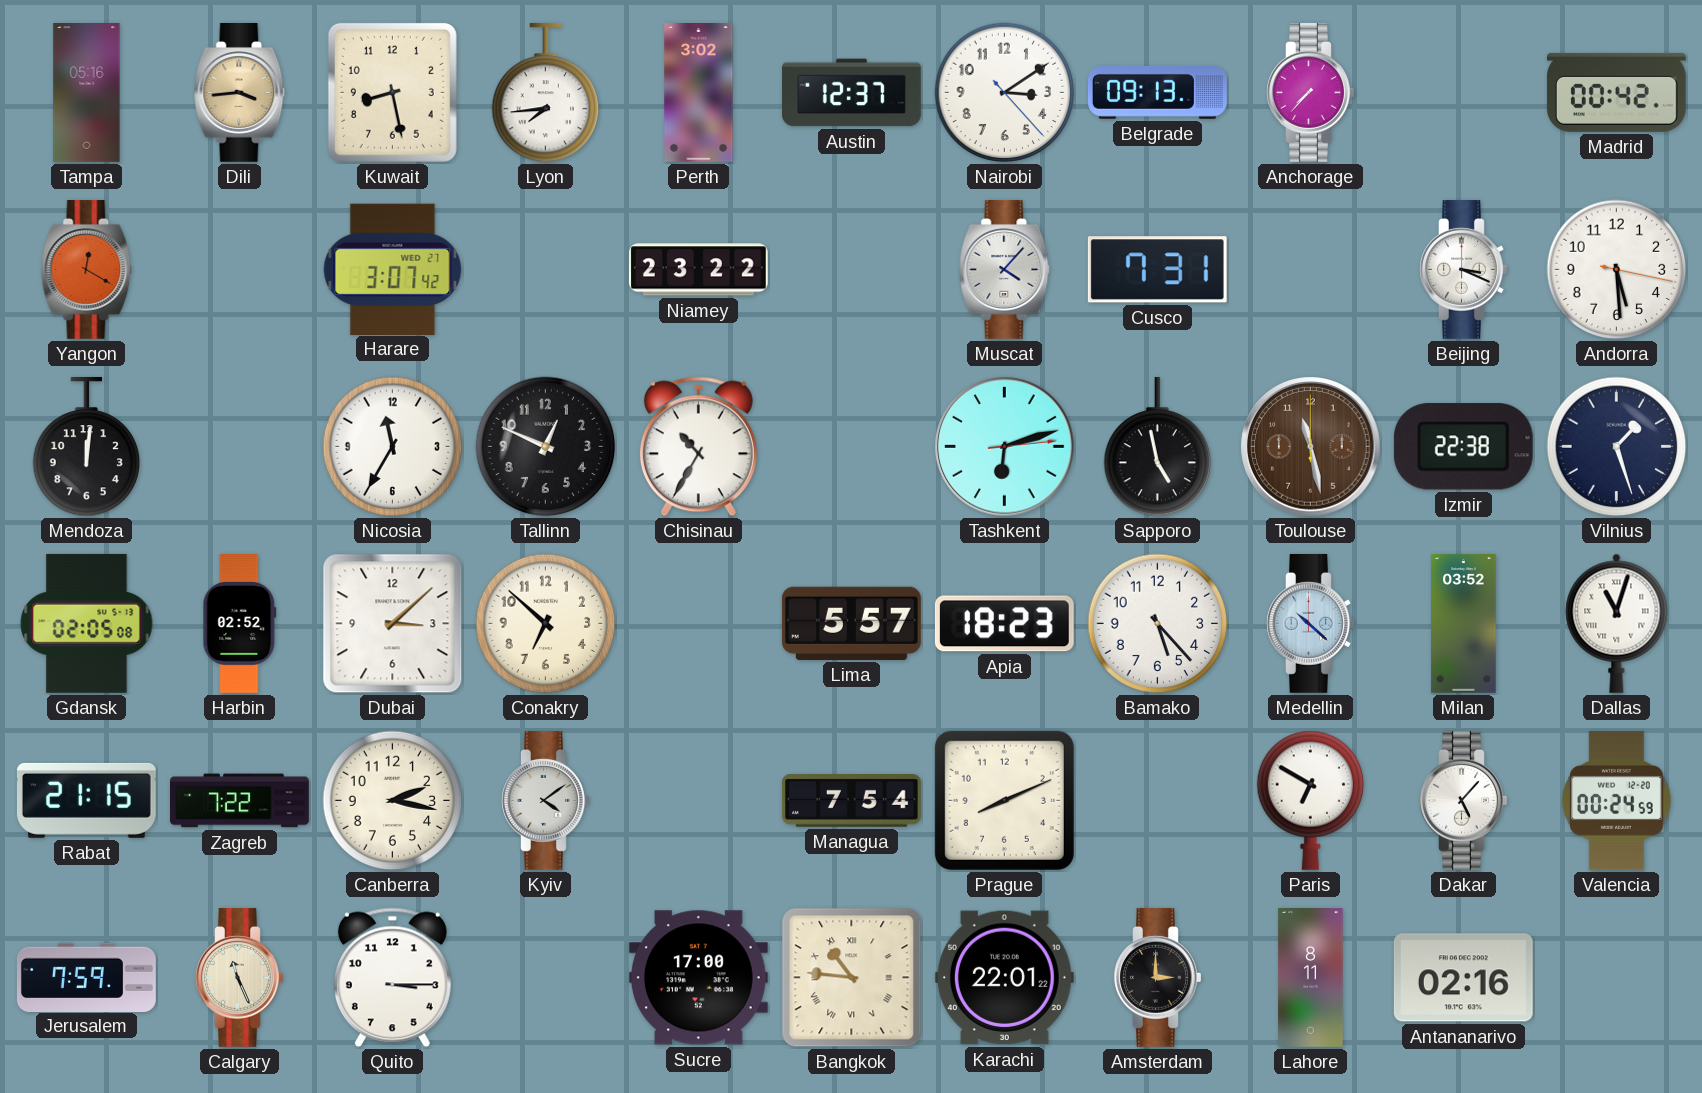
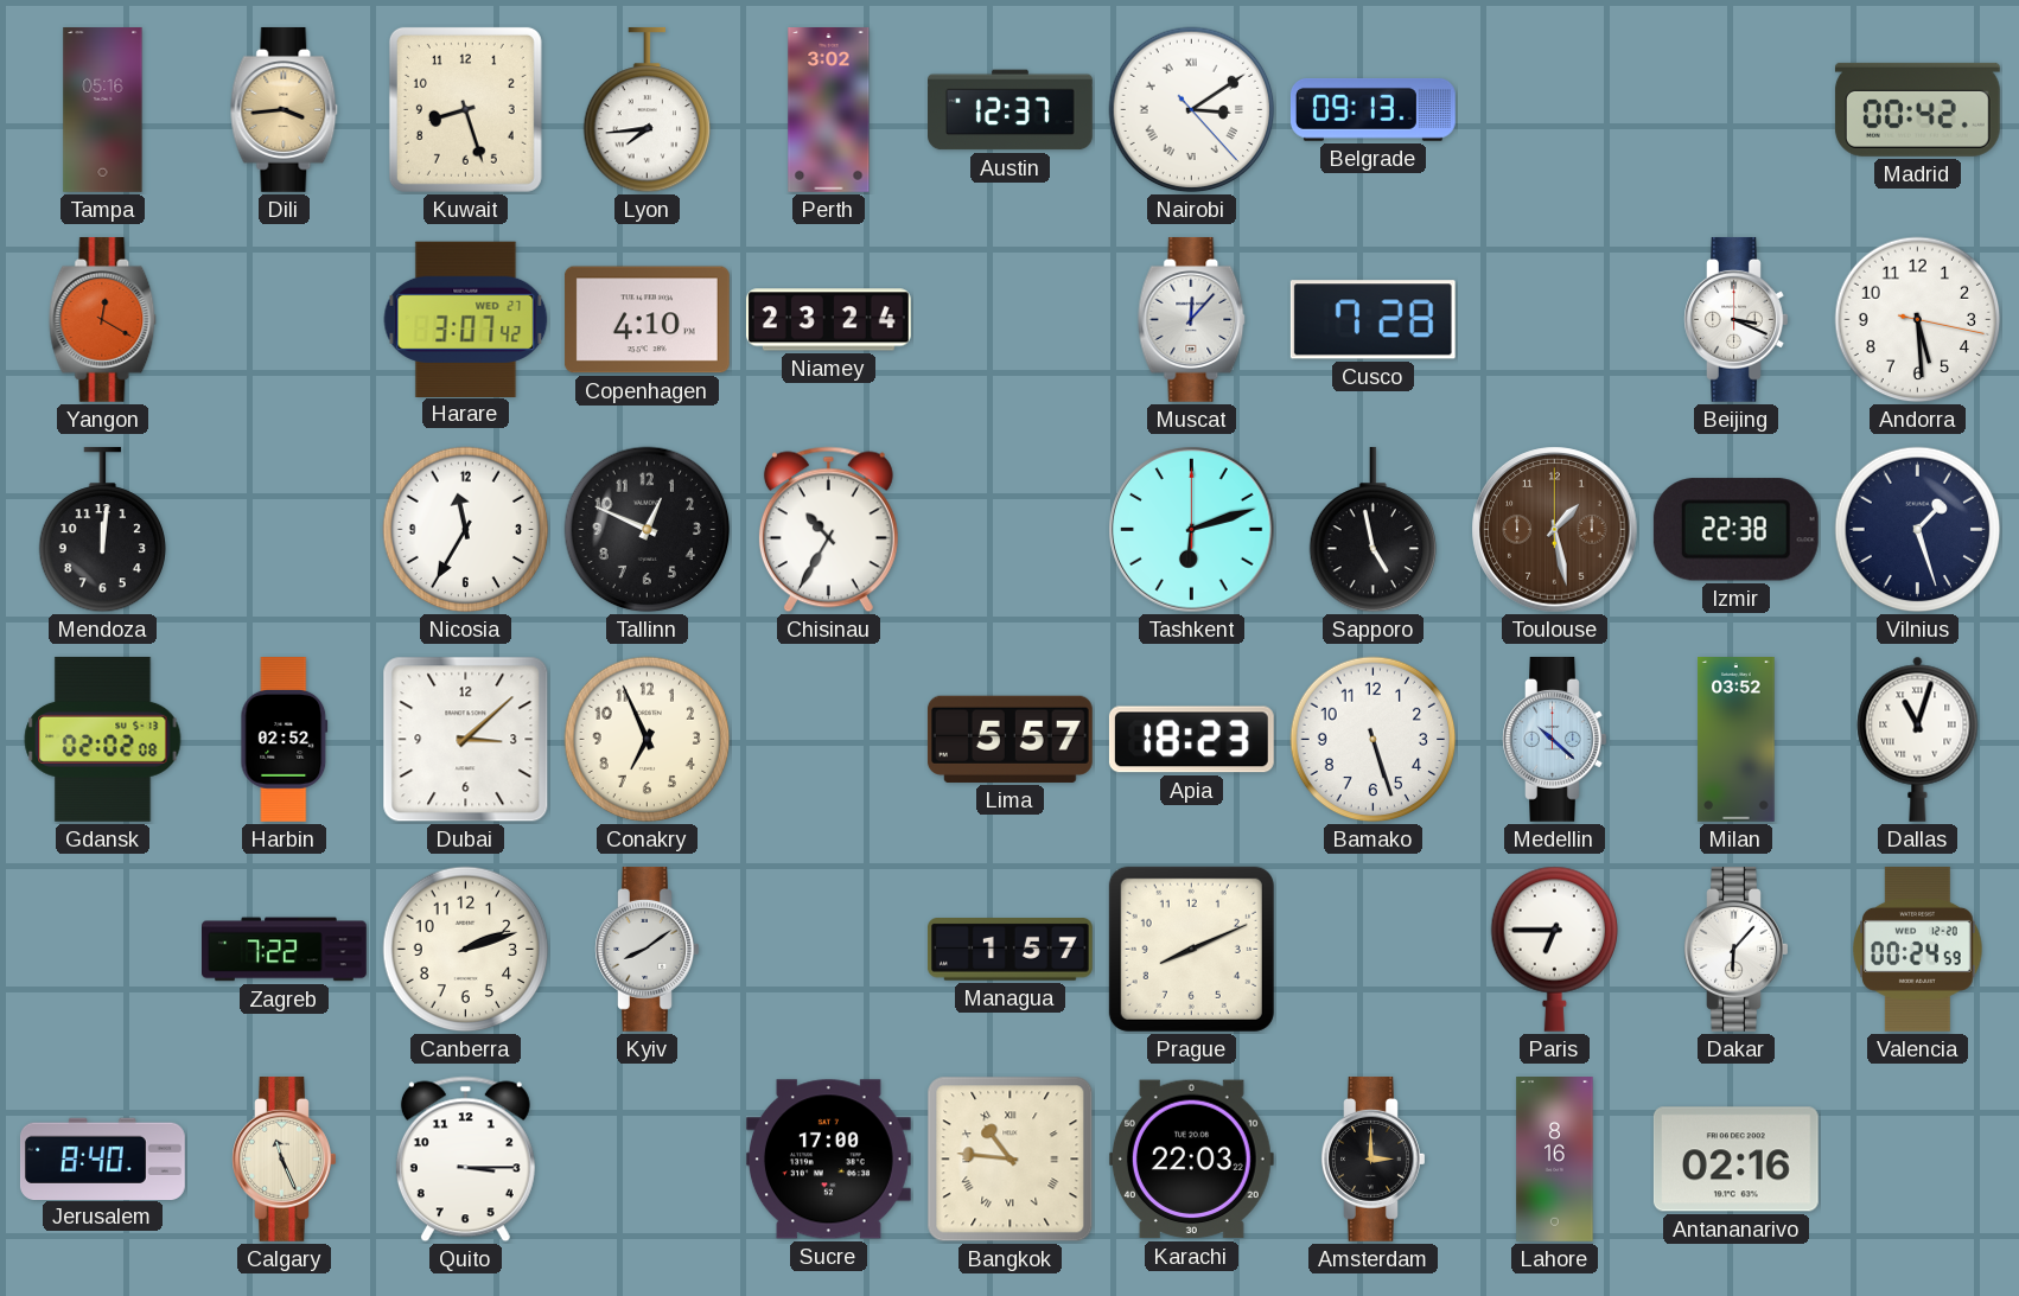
Kuwait: 8:28 -> 8:27 (465, 109)
Nairobi numerals: Arabic -> Roman (1192, 110)
Anchorage: 7:37 -> none (1311, 92)
Copenhagen: none -> 4:10 (647, 320)
Niamey: 23:22 -> 23:24 (828, 320)
Muscat: 4:07 -> 12:07 (1192, 319)
Cusco: 7:31 -> 7:28 (1372, 320)
Tashkent: 6:12:14 -> 6:12:00 (1192, 530)
Toulouse: 11:28 -> 1:28 (1555, 530)
Gdansk: 02:05 -> 02:02 (103, 739)
Conakry: 6:52 -> 6:56 (648, 740)
Bamako: 5:23 -> 5:27 (1374, 740)
Rabat: 21:15 -> none (86, 800)
Canberra: 2:17 -> 2:12 (466, 950)
Kyiv: 4:09 -> 8:09 (648, 949)
Managua: 7:54 -> 1:57 (1009, 950)
Paris: 6:50 -> 6:45 (1554, 949)
Dakar: 5:07 -> 6:07 (1737, 949)
Jerusalem: 7:59 -> 8:40 (102, 1158)
Karachi: 22:01 -> 22:03 (1191, 1160)
Lahore: 8:11 -> 8:16 (1555, 1160)
